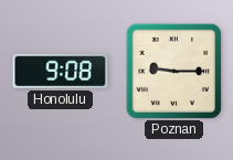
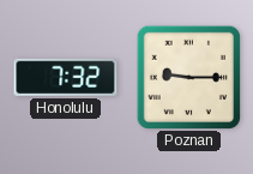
Honolulu: 9:08 -> 7:32 (66, 77)
